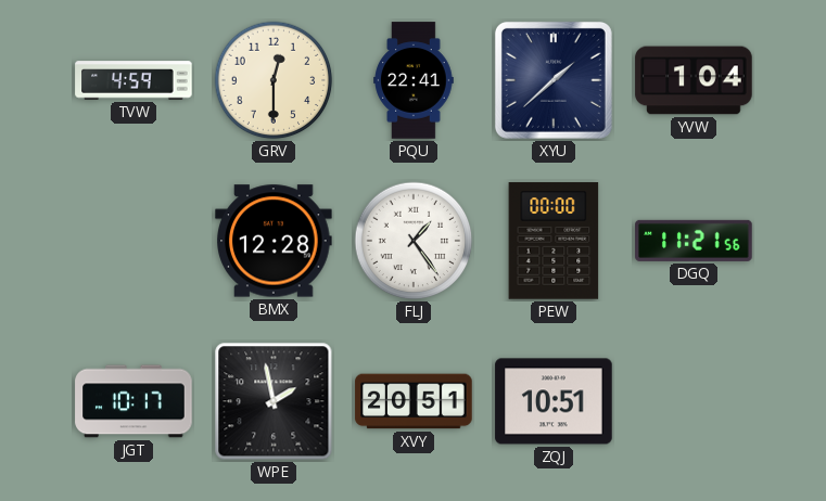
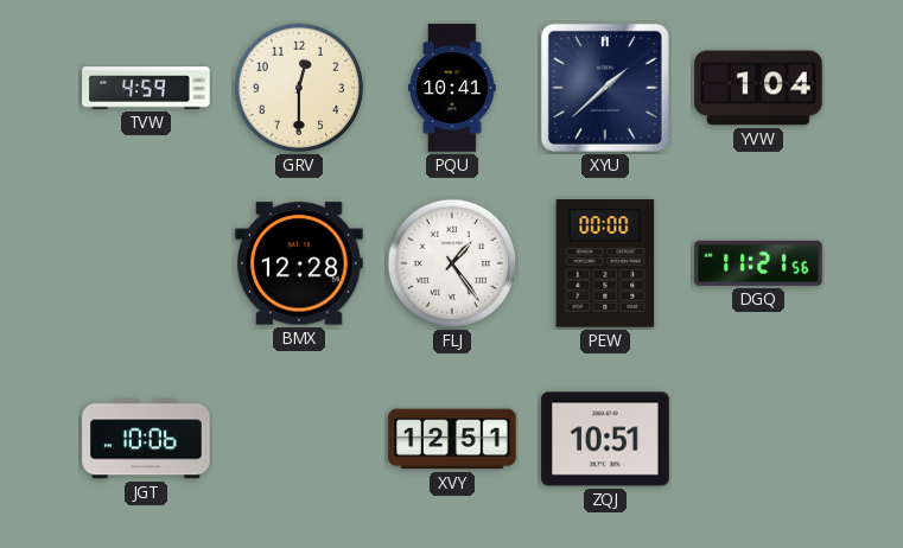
PQU: 22:41 -> 10:41 (452, 88)
JGT: 10:17 -> 10:06 (146, 439)
WPE: 1:58 -> none (274, 401)
XVY: 20:51 -> 12:51 (452, 439)
